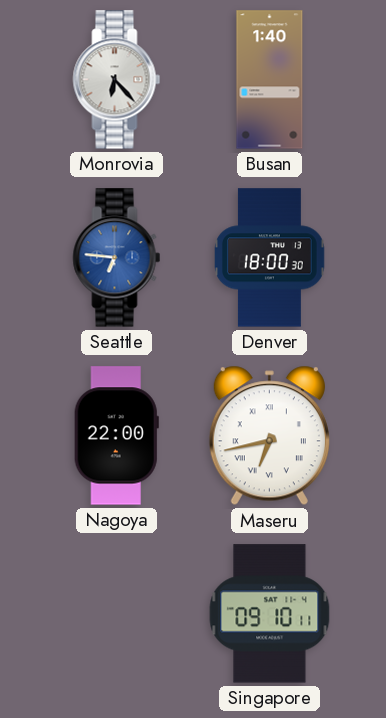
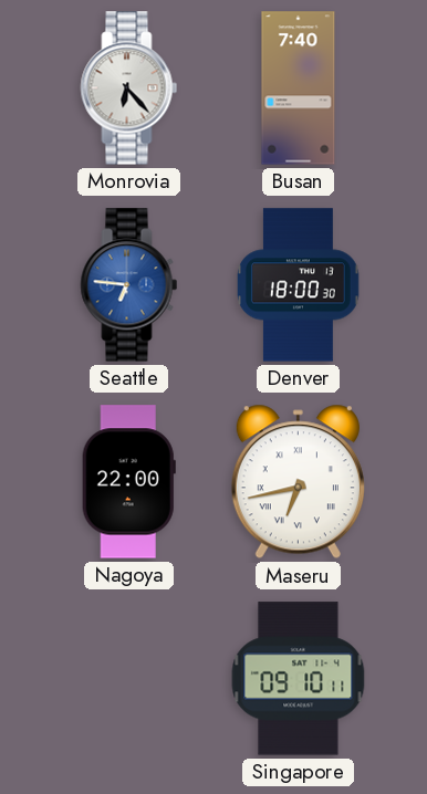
Busan: 1:40 -> 7:40 (299, 88)
